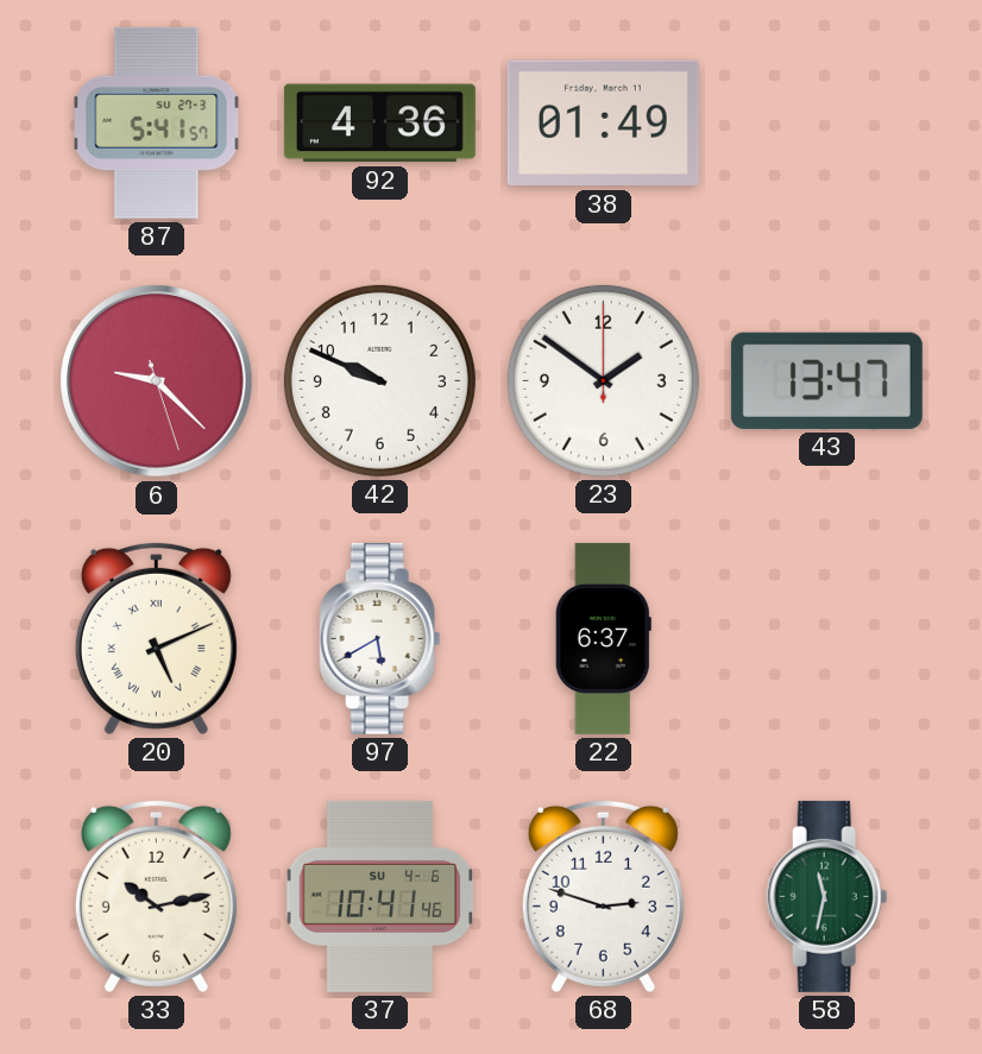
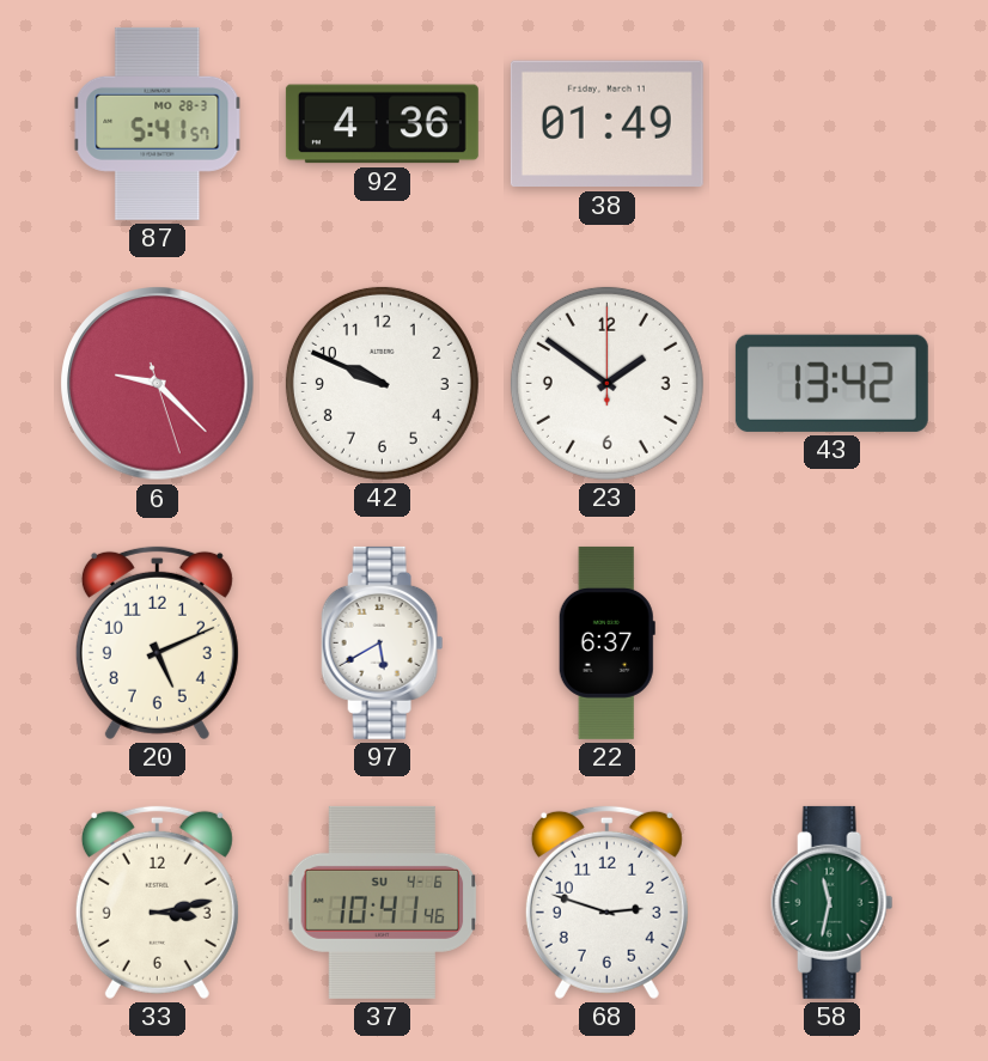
87 date: SU 27-3 -> MO 28-3 (158, 123)
43: 13:47 -> 13:42 (831, 383)
20 numerals: Roman -> Arabic (157, 642)
33: 10:13 -> 3:13 (157, 902)
